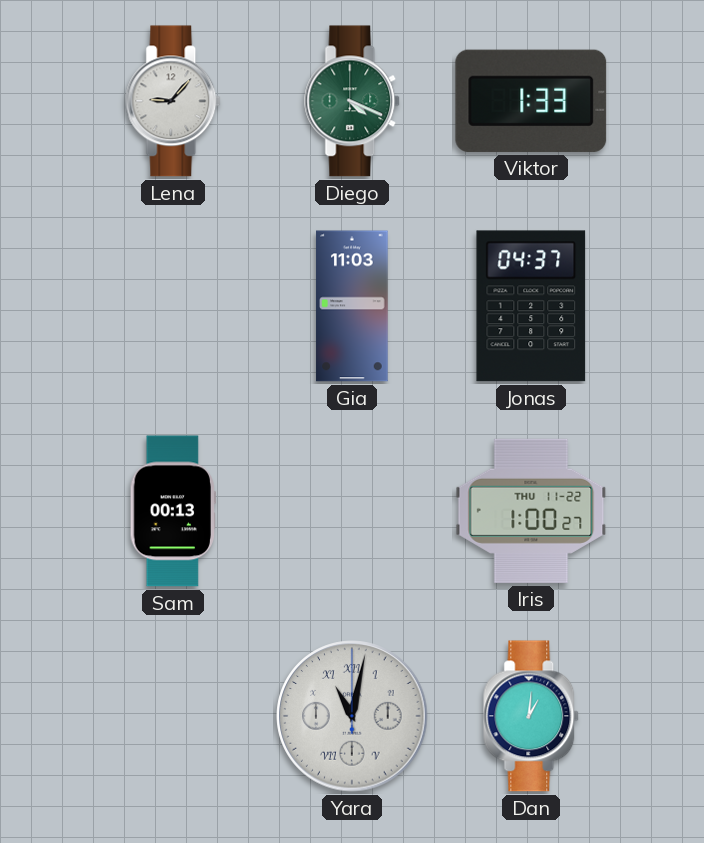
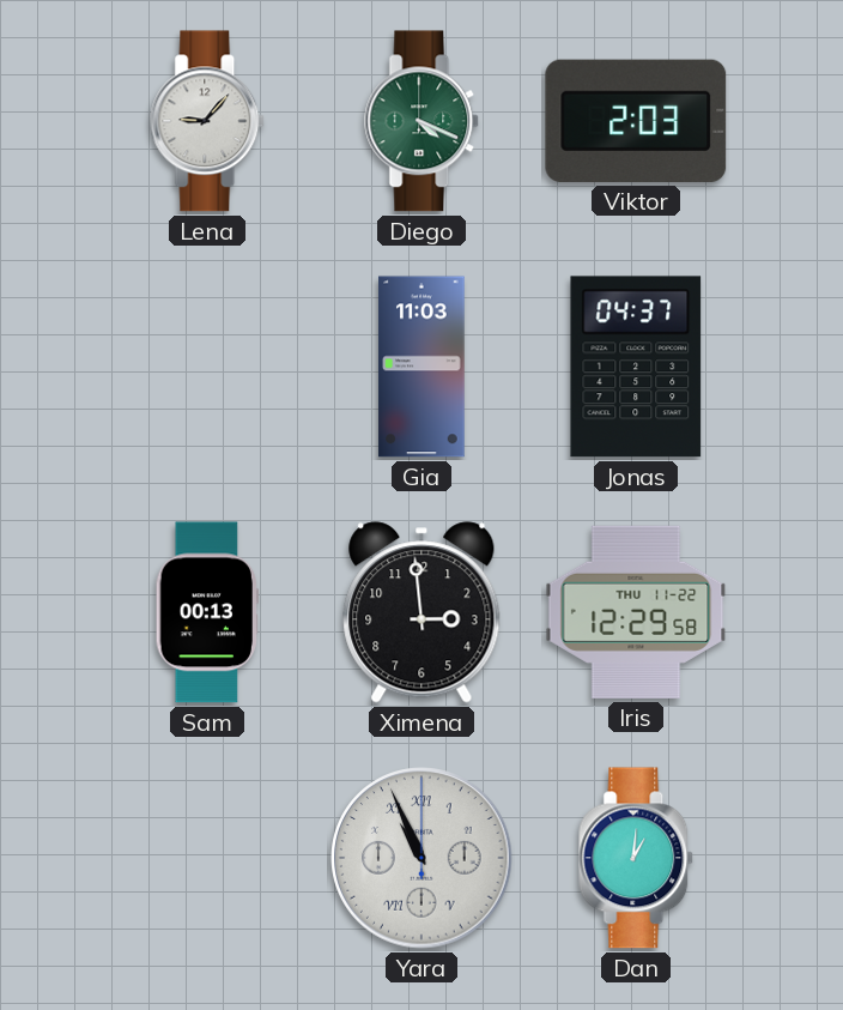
Viktor: 1:33 -> 2:03 (636, 121)
Ximena: none -> 2:59 (421, 612)
Iris: 1:00 -> 12:29 (636, 612)
Yara: 11:02 -> 10:56 (421, 858)
